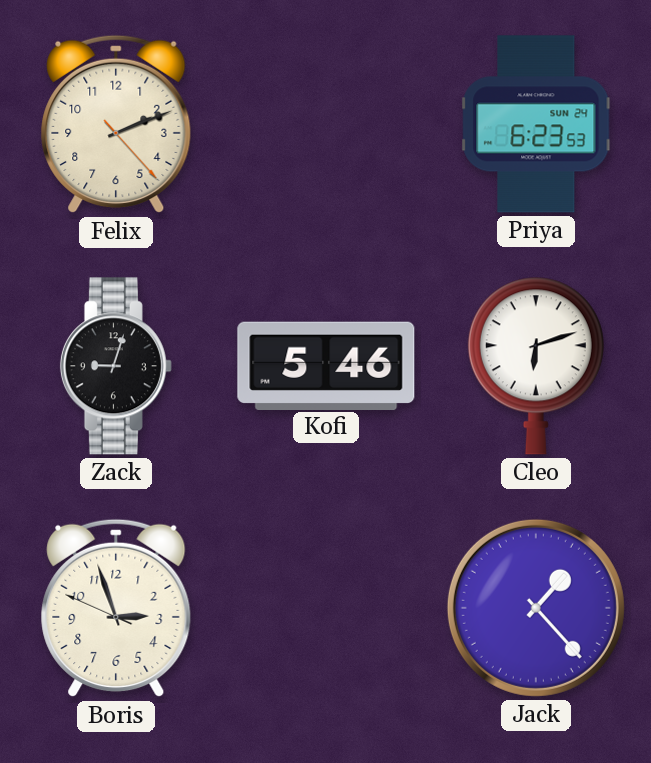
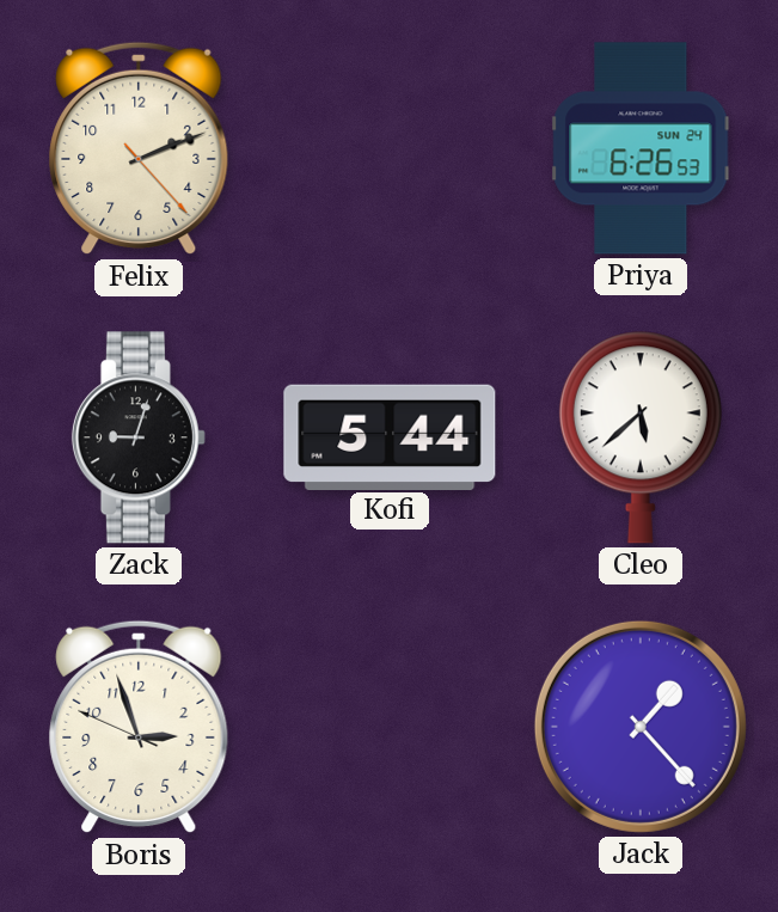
Priya: 6:23 -> 6:26 (641, 148)
Kofi: 5:46 -> 5:44 (390, 436)
Cleo: 6:12 -> 5:38 (641, 437)
